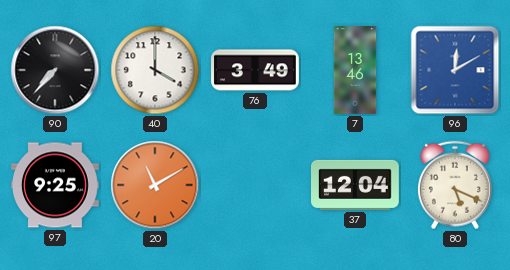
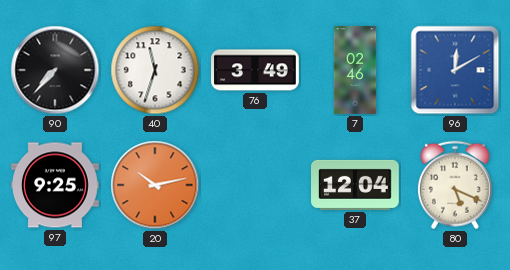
40: 4:00 -> 11:33 (155, 70)
7: 13:46 -> 02:46 (355, 70)
20: 11:10 -> 10:13 (155, 185)
